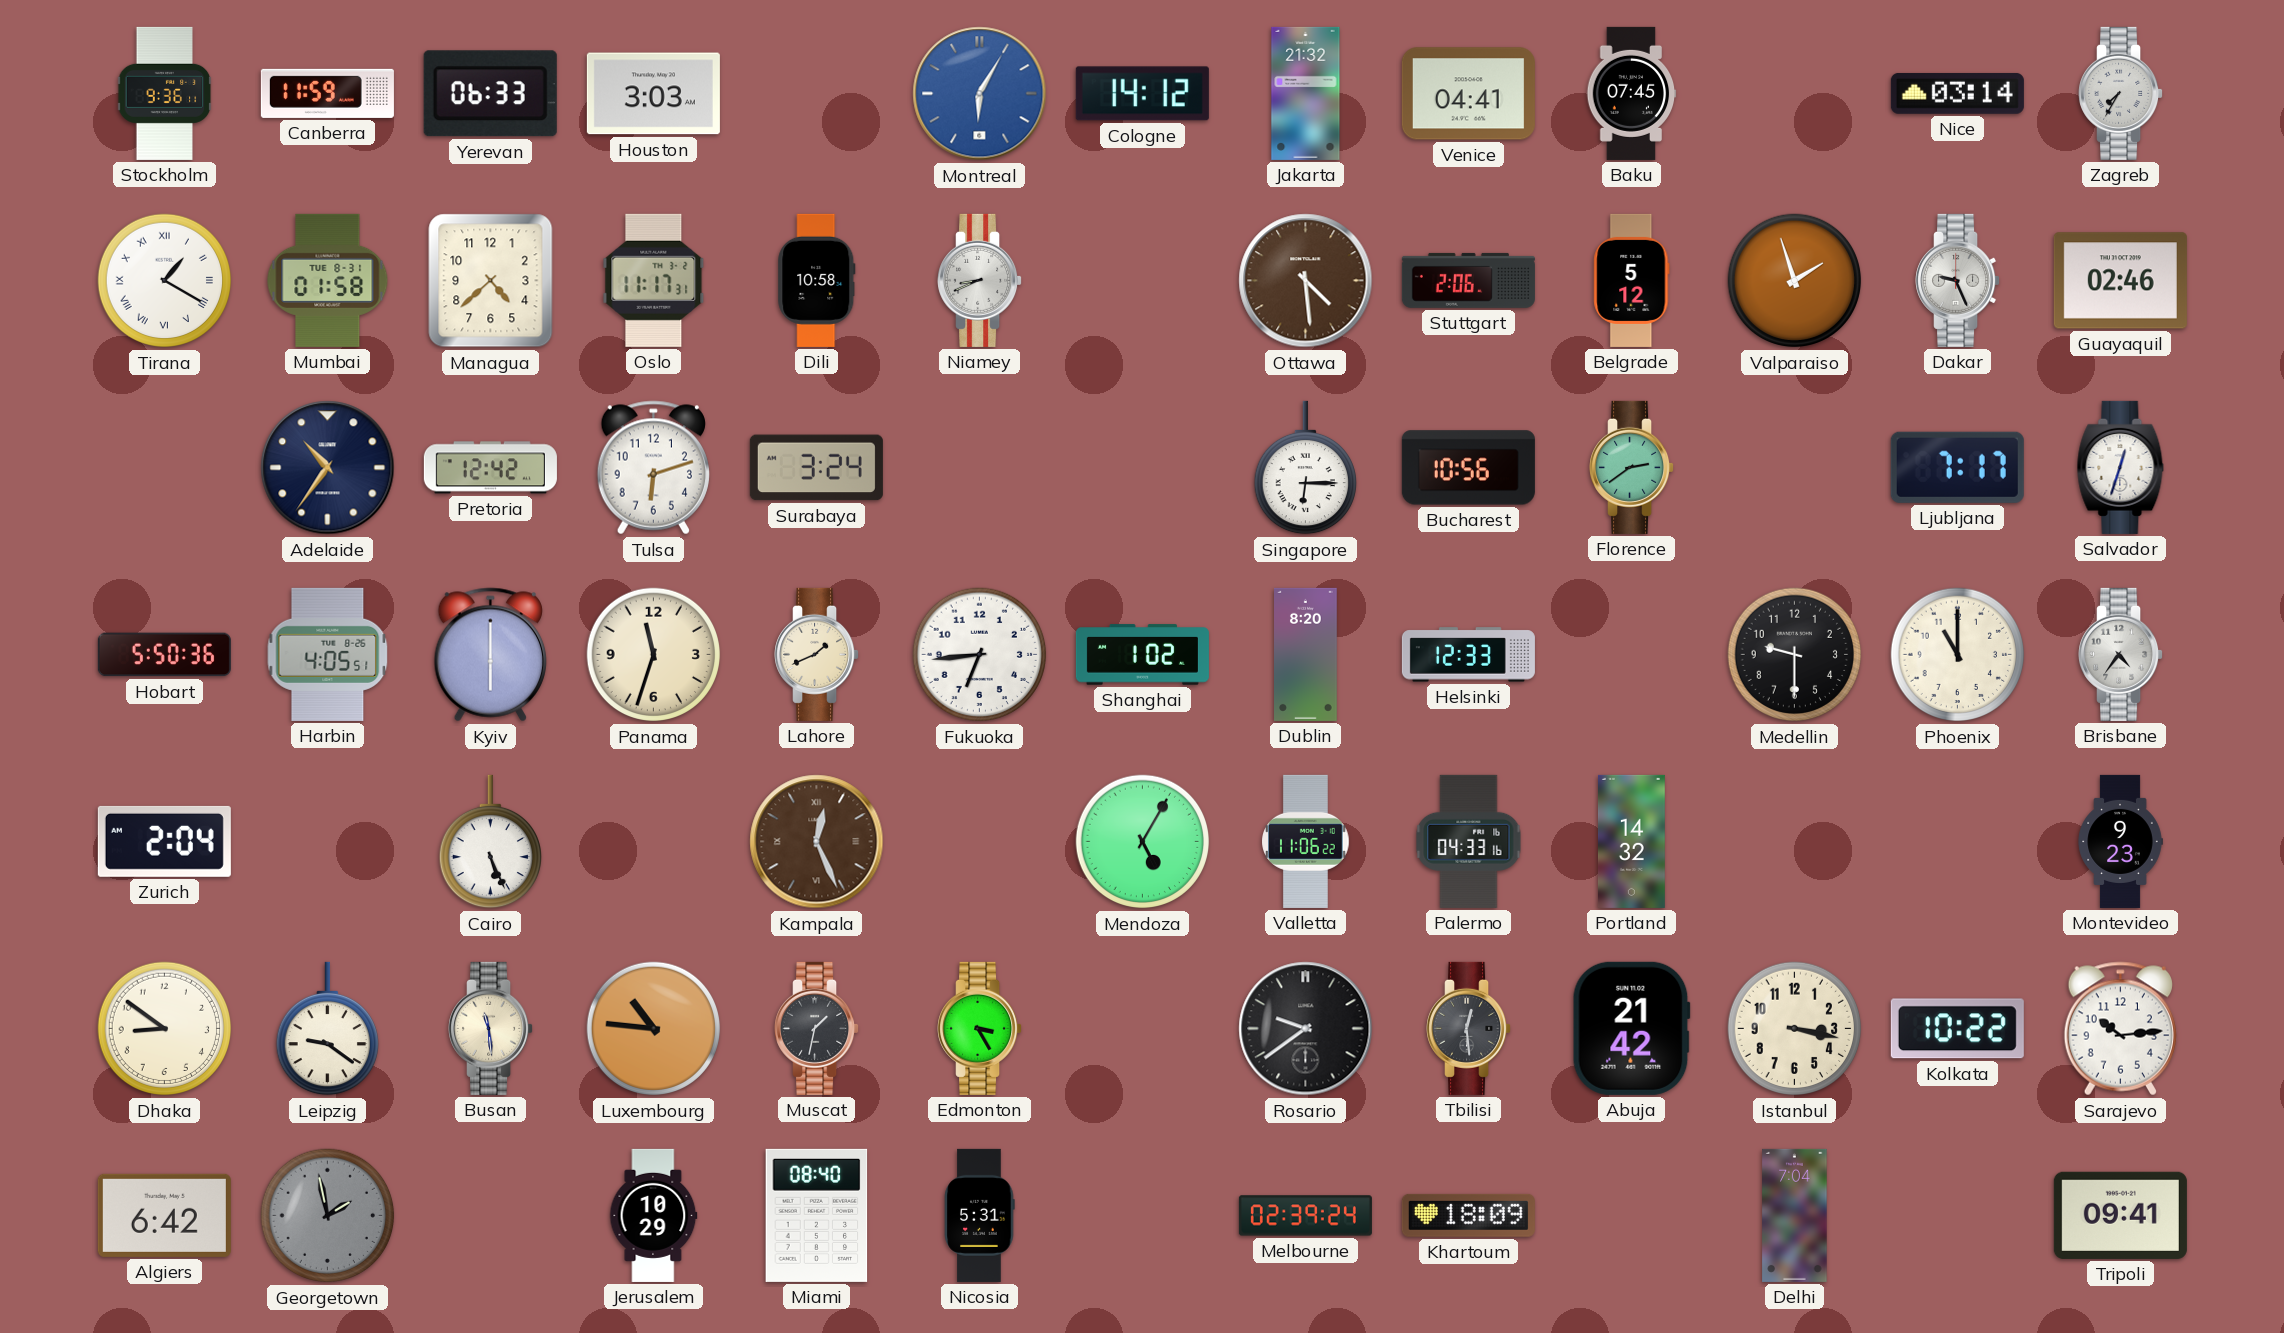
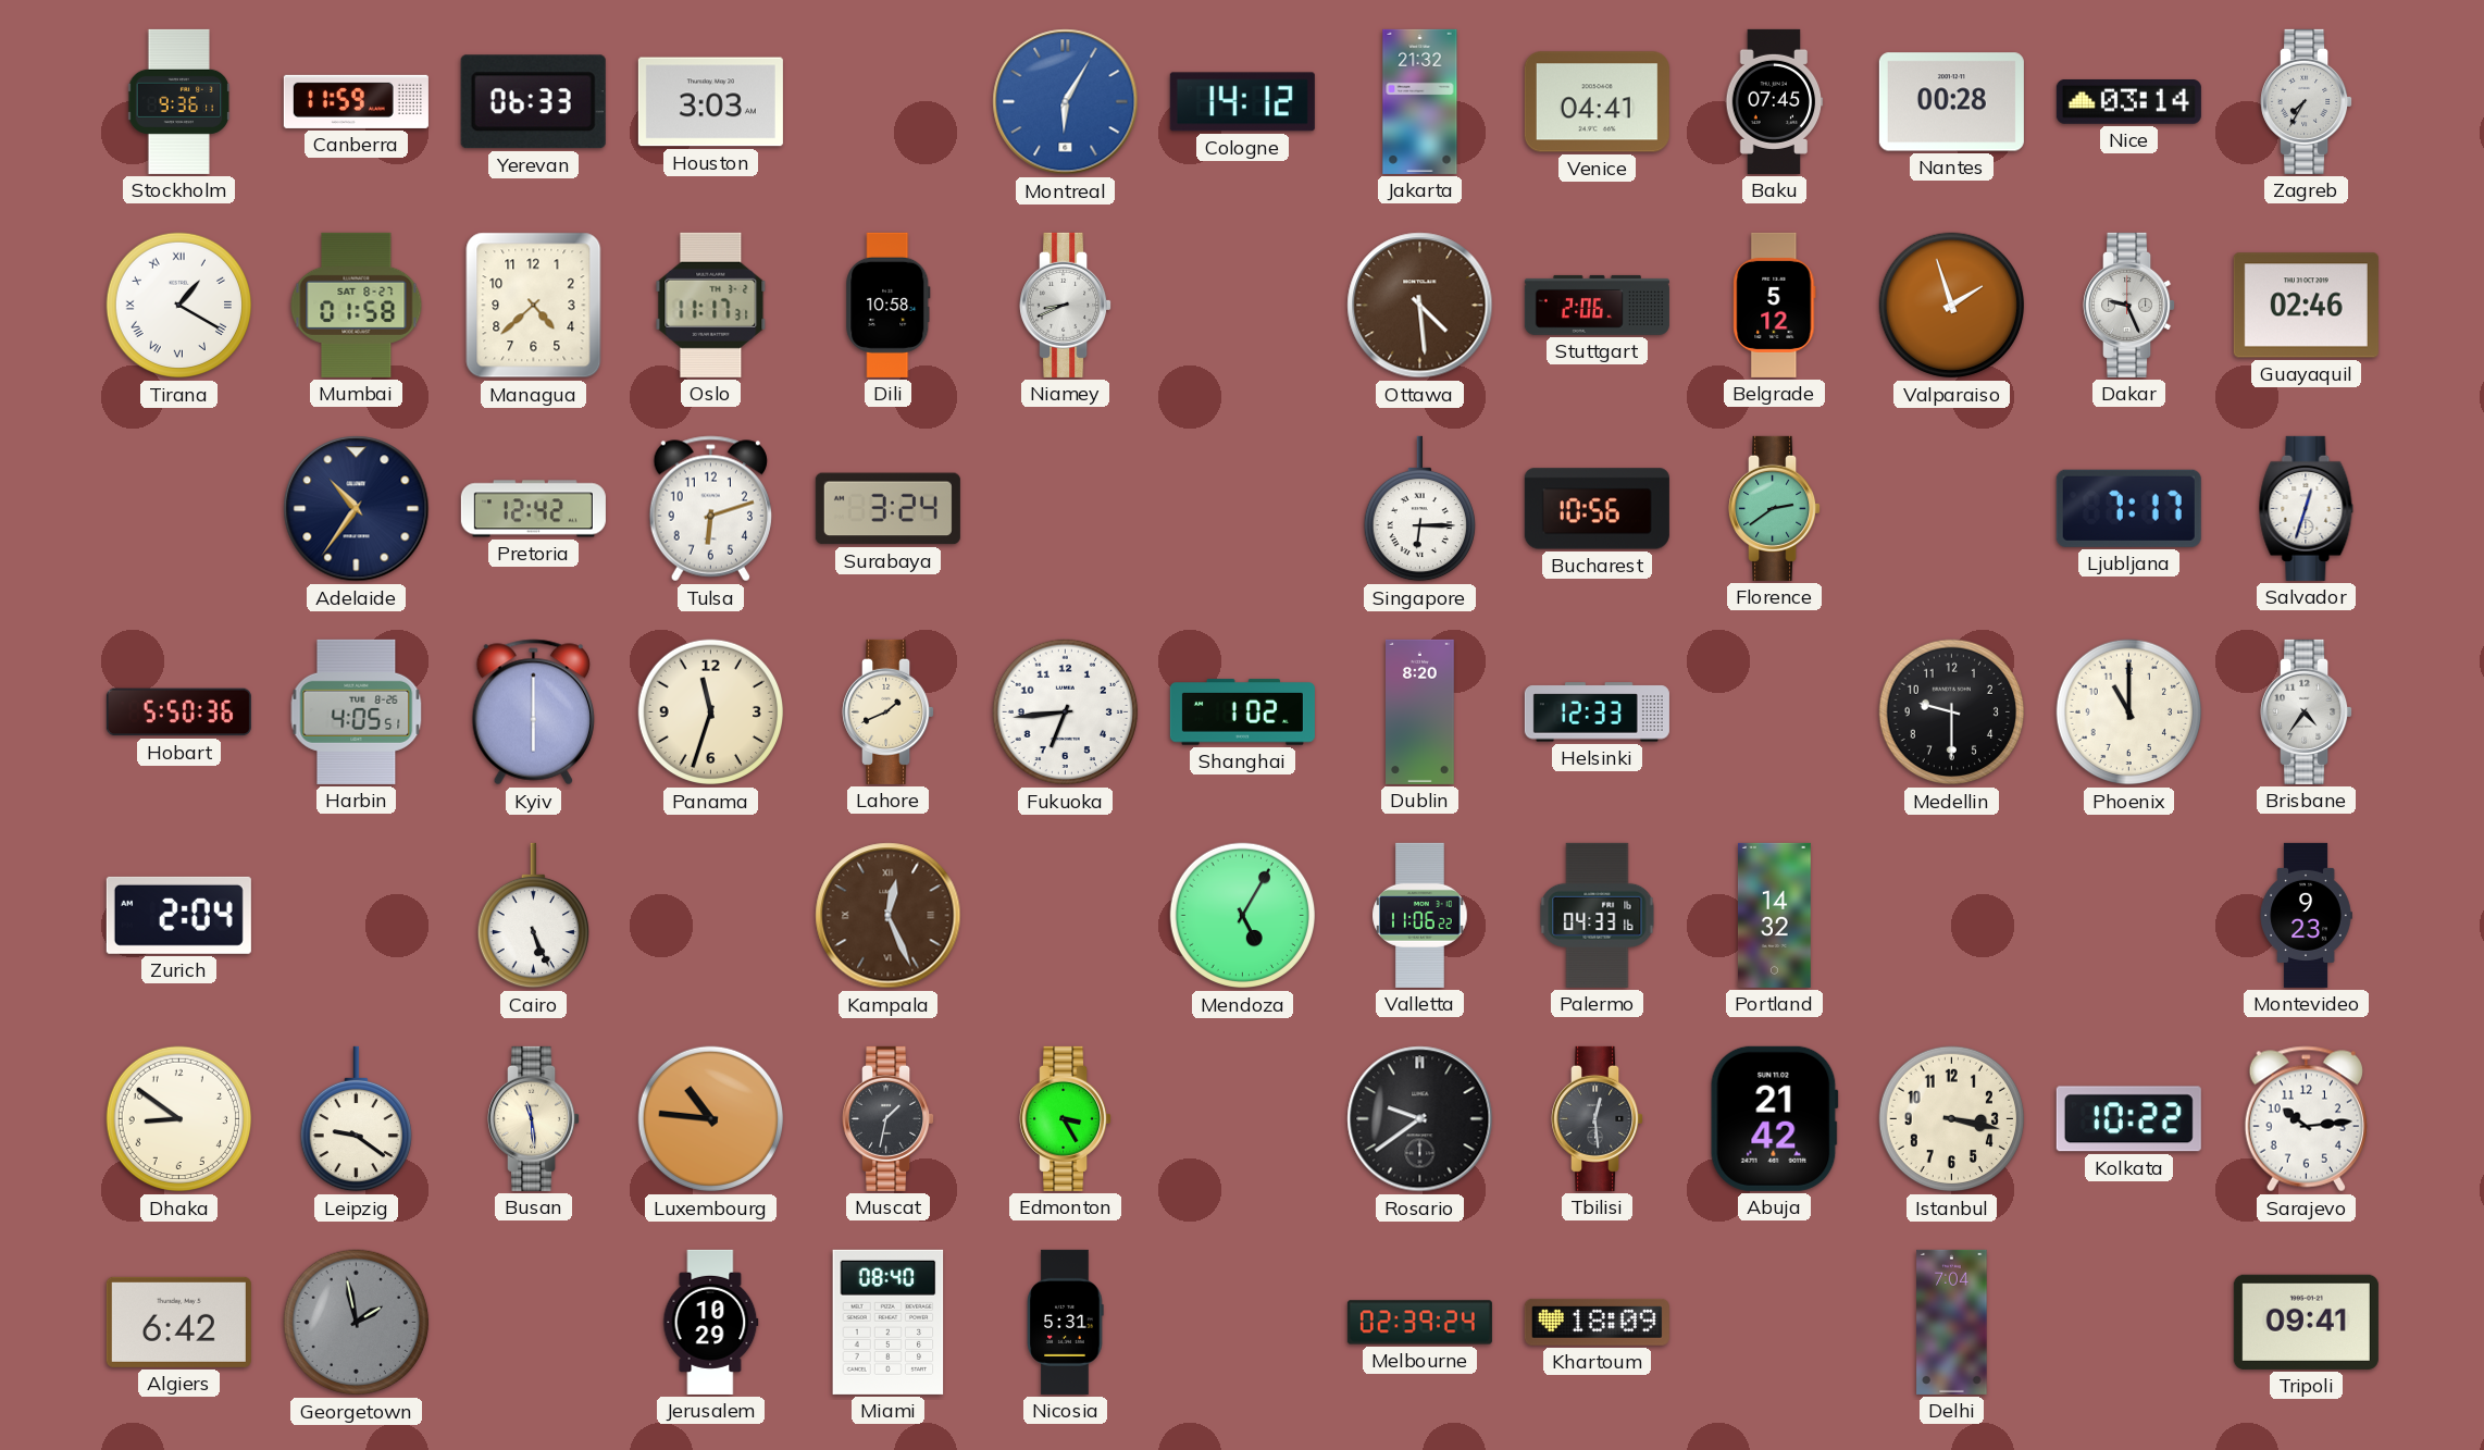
Nantes: none -> 00:28 (1951, 102)
Mumbai date: TUE 8-31 -> SAT 8-27 (357, 305)
